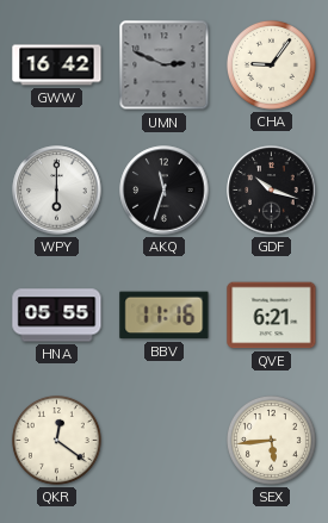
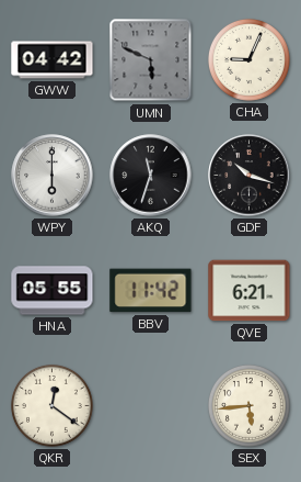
GWW: 16:42 -> 04:42 (53, 60)
UMN: 2:49 -> 5:49 (151, 60)
CHA: 9:06 -> 9:04 (248, 59)
BBV: 11:16 -> 11:42 (151, 291)
